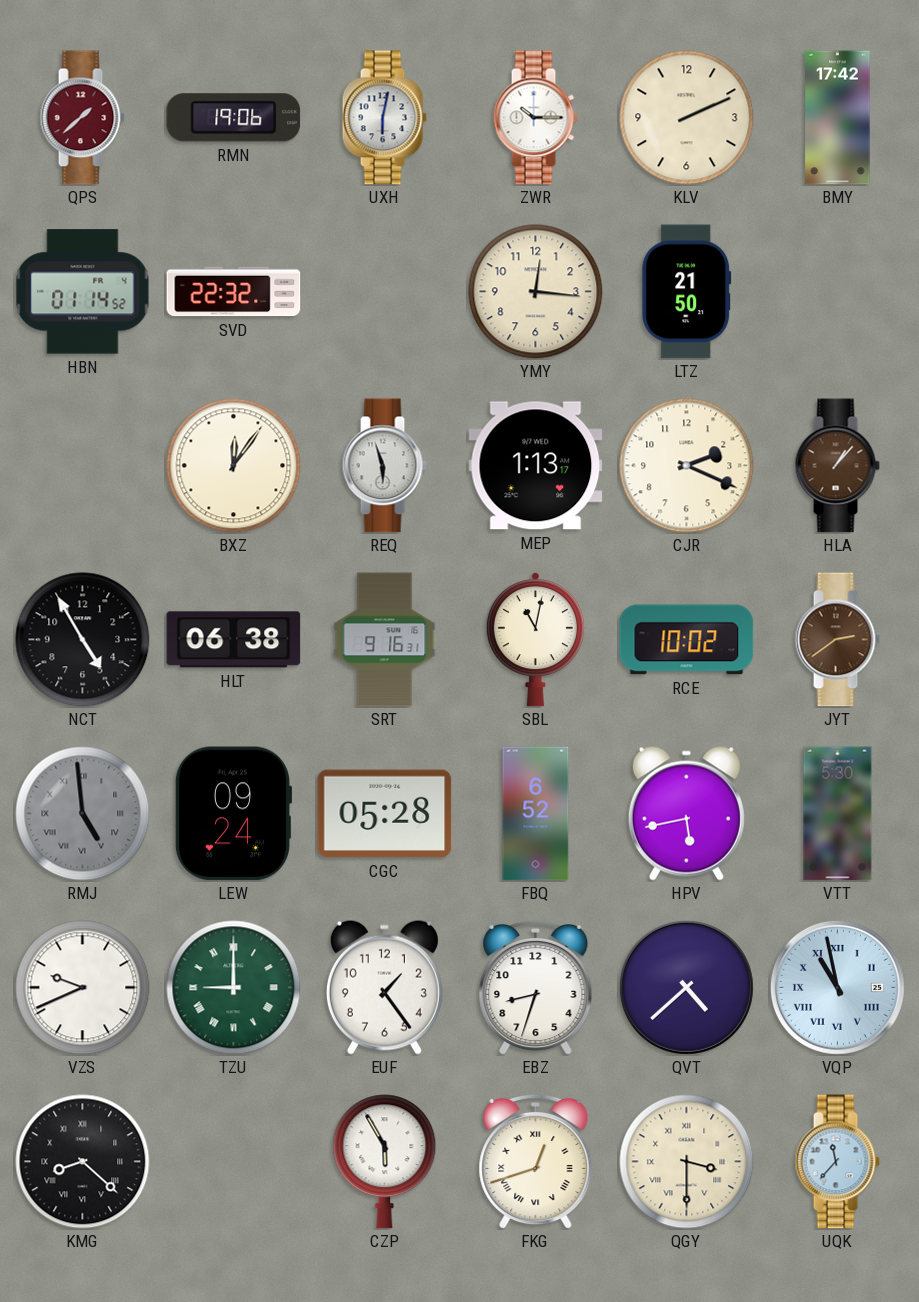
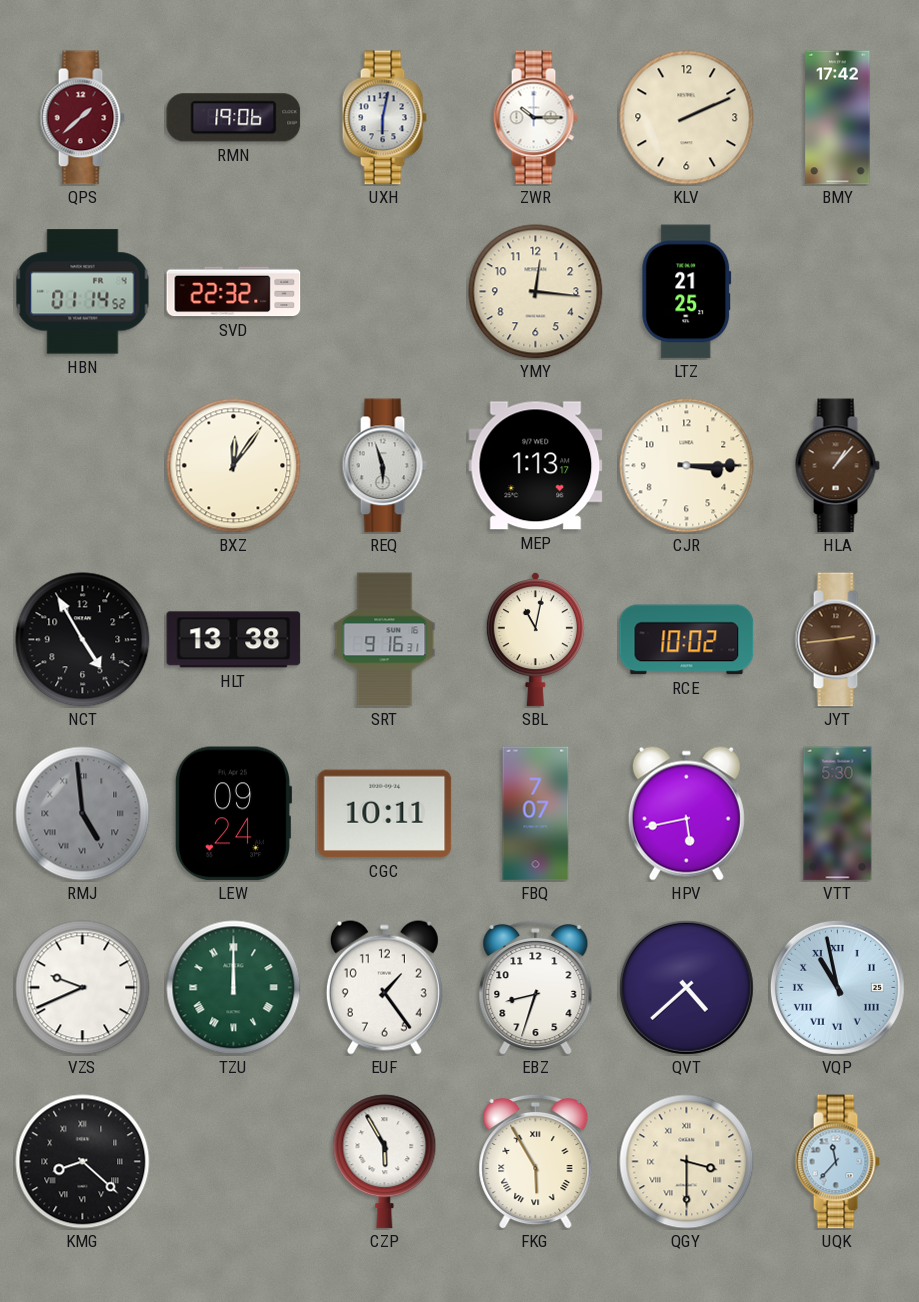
LTZ: 21:50 -> 21:25 (687, 292)
CJR: 2:19 -> 3:15 (687, 466)
HLT: 06:38 -> 13:38 (234, 640)
JYT: 2:39 -> 2:44 (837, 640)
CGC: 05:28 -> 10:11 (385, 814)
FBQ: 6:52 -> 7:07 (536, 814)
TZU: 9:00 -> 12:00 (234, 988)
FKG: 12:42 -> 5:55 (536, 1161)
